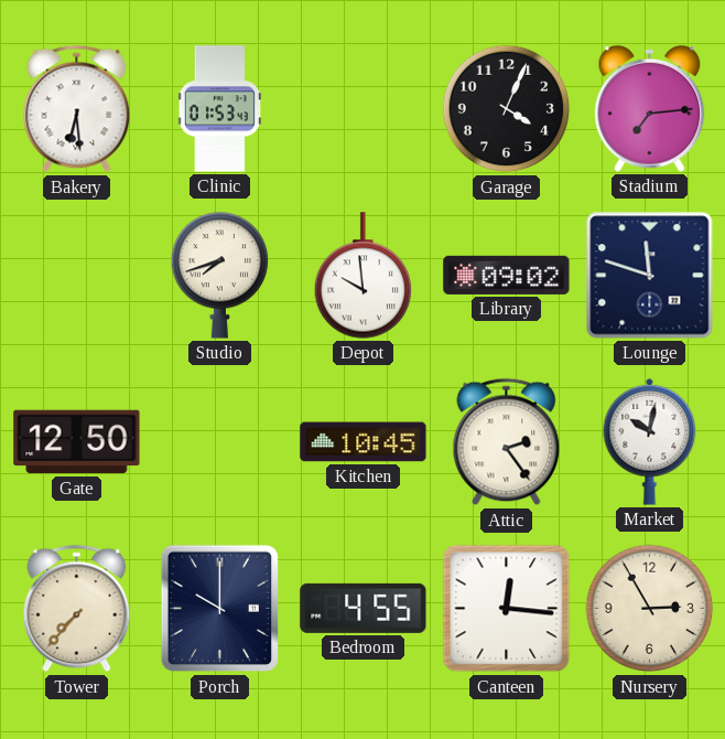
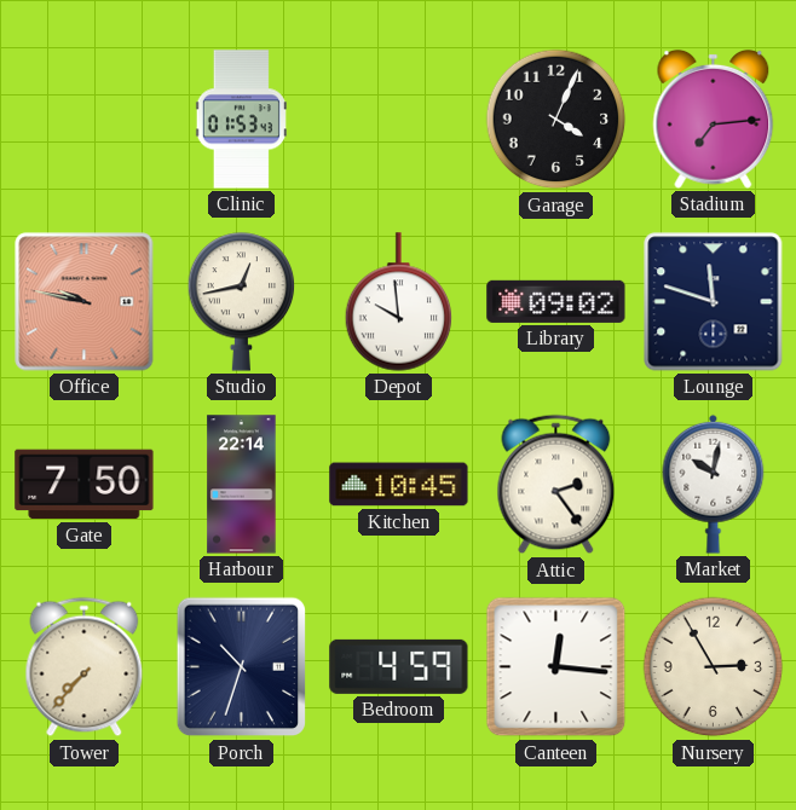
Bakery: 6:29 -> none (77, 109)
Office: none -> 9:47 (85, 302)
Studio: 7:42 -> 12:43 (242, 302)
Gate: 12:50 -> 7:50 (85, 485)
Harbour: none -> 22:14 (242, 485)
Porch: 10:00 -> 10:33 (242, 667)
Bedroom: 4:55 -> 4:59 (399, 666)
